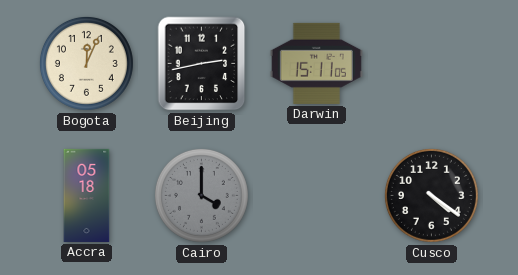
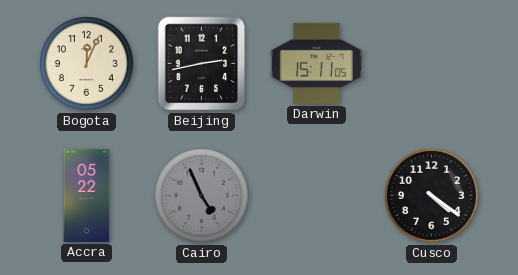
Accra: 05:18 -> 05:22 (87, 195)
Cairo: 4:00 -> 4:56 (201, 195)
